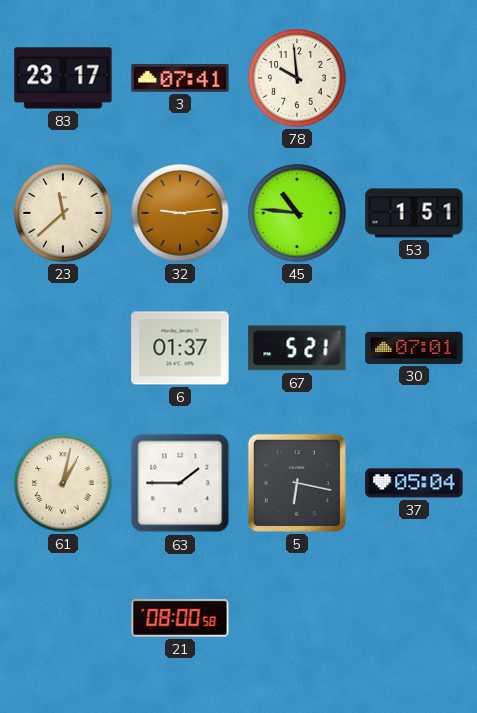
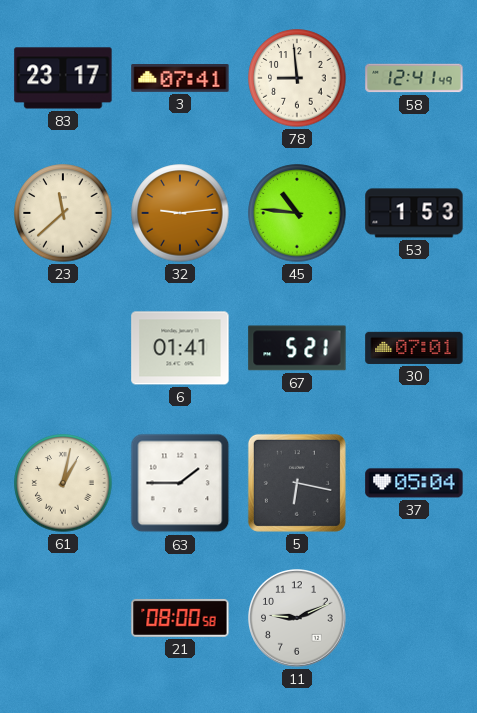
78: 9:59 -> 8:59 (297, 78)
58: none -> 12:41 (414, 78)
53: 1:51 -> 1:53 (414, 213)
6: 01:37 -> 01:41 (180, 348)
11: none -> 9:11 (297, 618)
